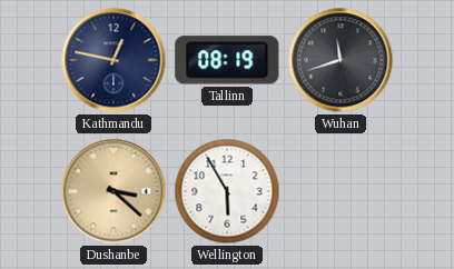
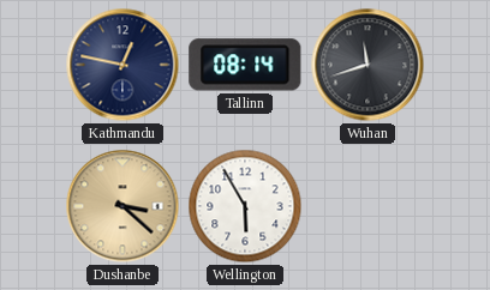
Tallinn: 08:19 -> 08:14 (245, 65)
